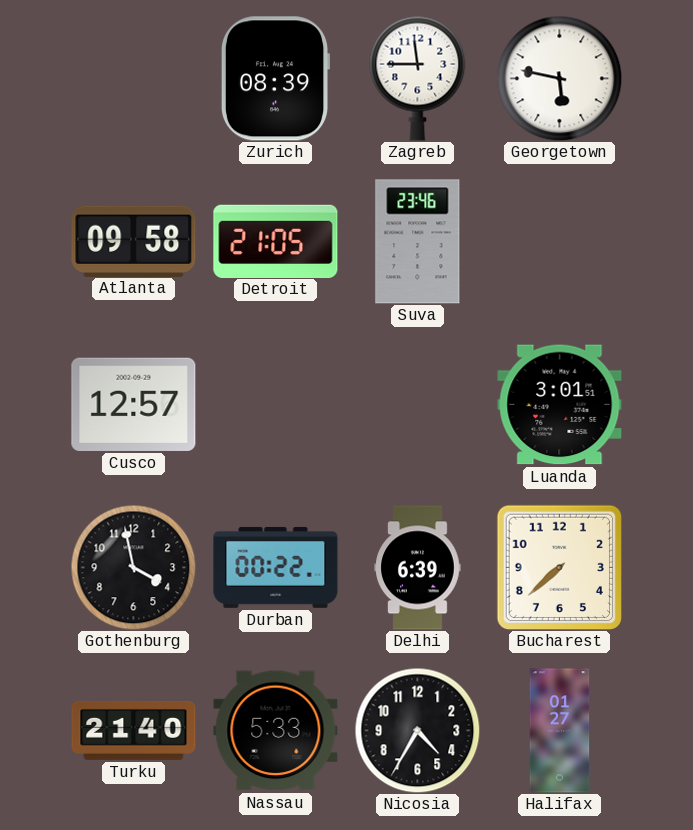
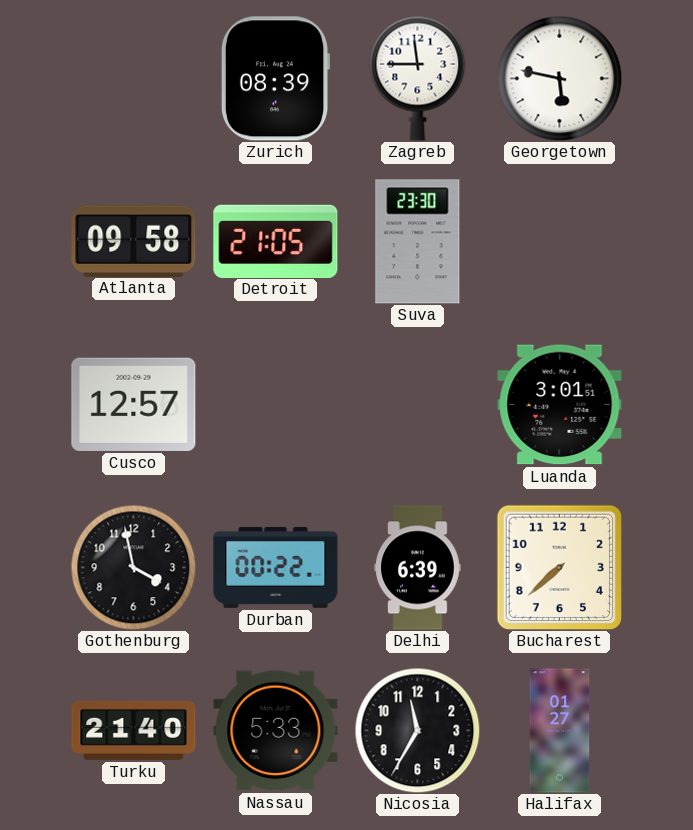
Suva: 23:46 -> 23:30 (418, 242)
Nicosia: 4:35 -> 11:35 (417, 730)
